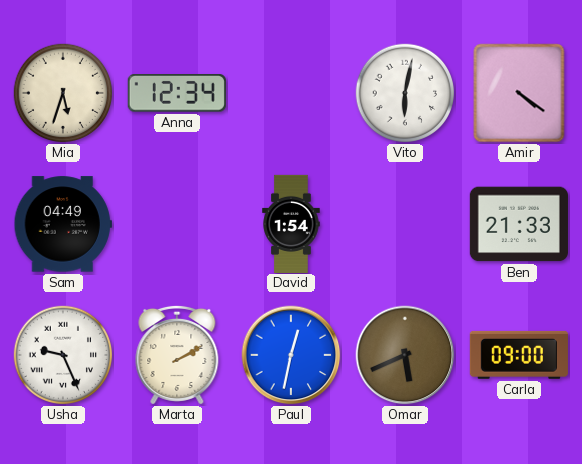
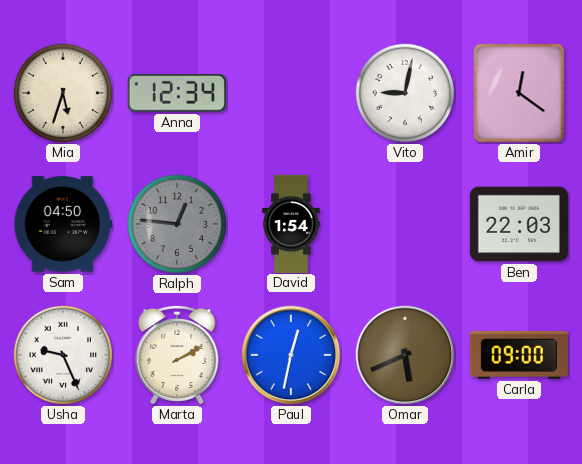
Vito: 6:02 -> 9:02 (405, 93)
Amir: 4:21 -> 12:21 (519, 93)
Sam: 04:49 -> 04:50 (63, 224)
Ralph: none -> 12:46 (177, 224)
Ben: 21:33 -> 22:03 (519, 224)
